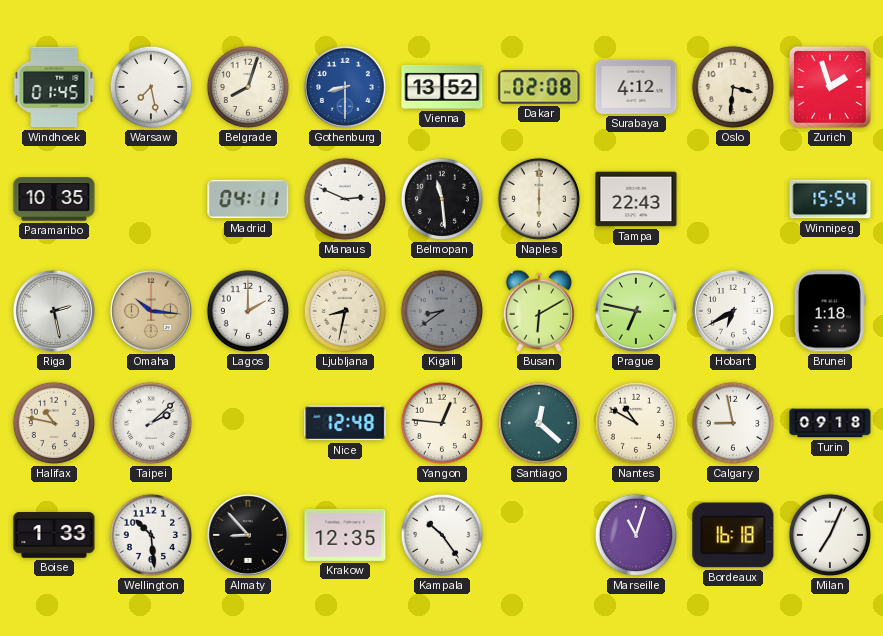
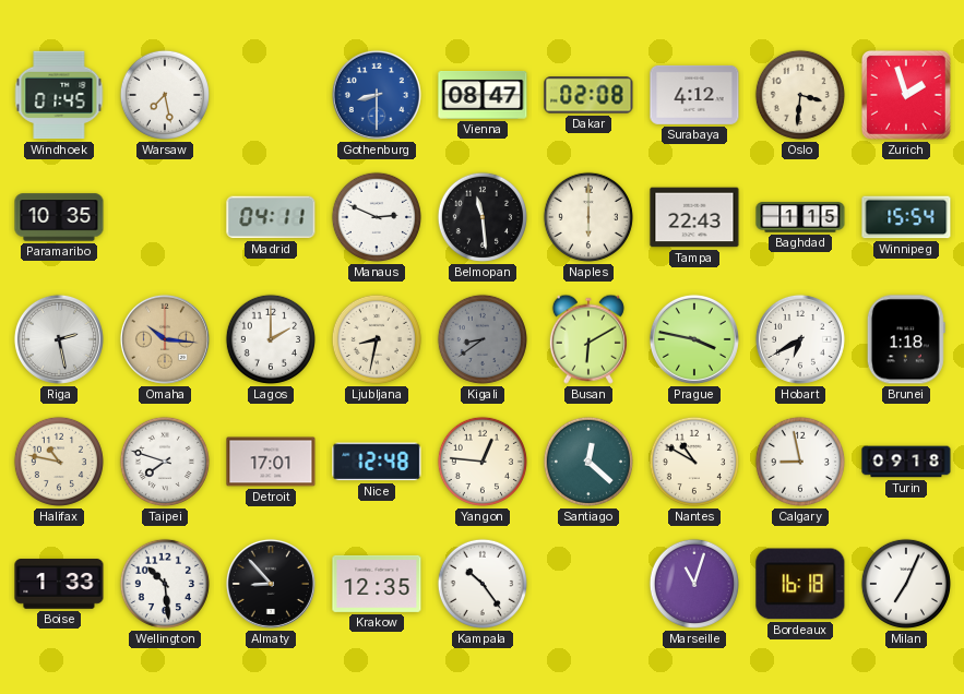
Belgrade: 8:03 -> none (248, 87)
Vienna: 13:52 -> 08:47 (483, 96)
Baghdad: none -> 1:15 (800, 217)
Prague: 6:47 -> 3:47 (694, 339)
Taipei: 2:08 -> 7:48 (165, 462)
Detroit: none -> 17:01 (271, 462)
